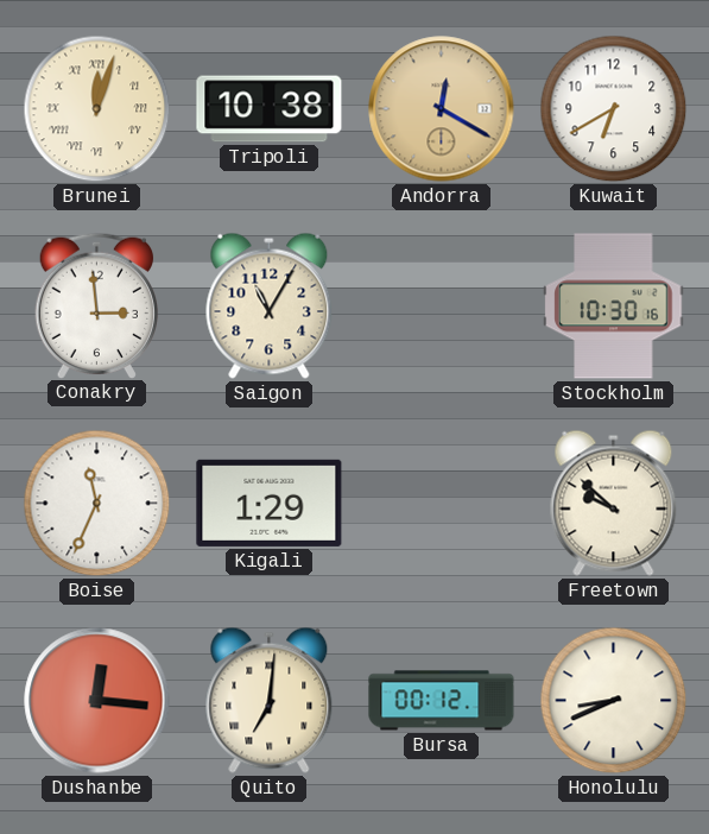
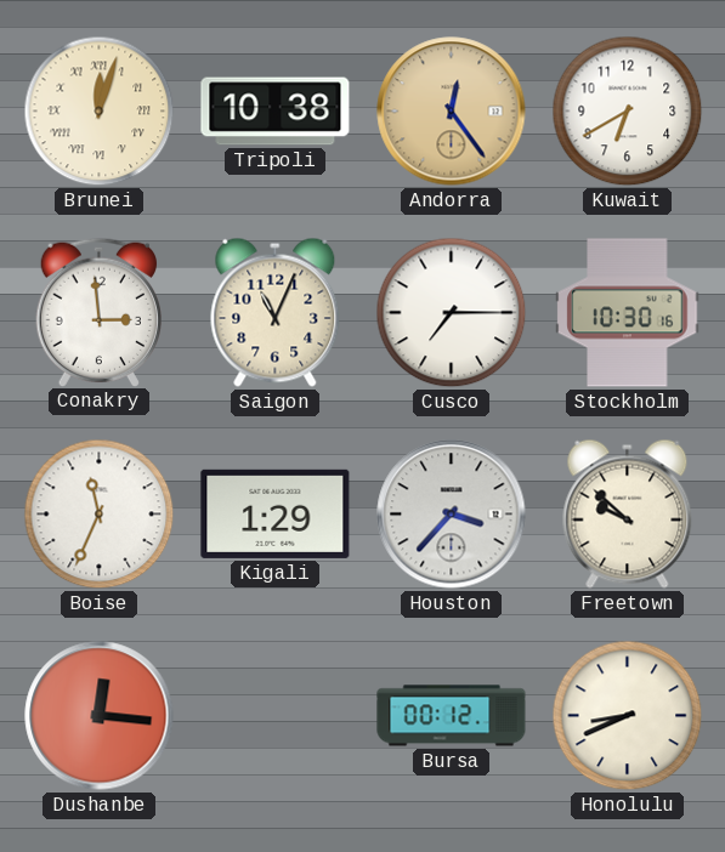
Andorra: 12:20 -> 12:24 (452, 112)
Saigon: 11:05 -> 11:04 (276, 312)
Cusco: none -> 7:15 (452, 313)
Houston: none -> 3:37 (452, 515)
Quito: 7:01 -> none (270, 700)
